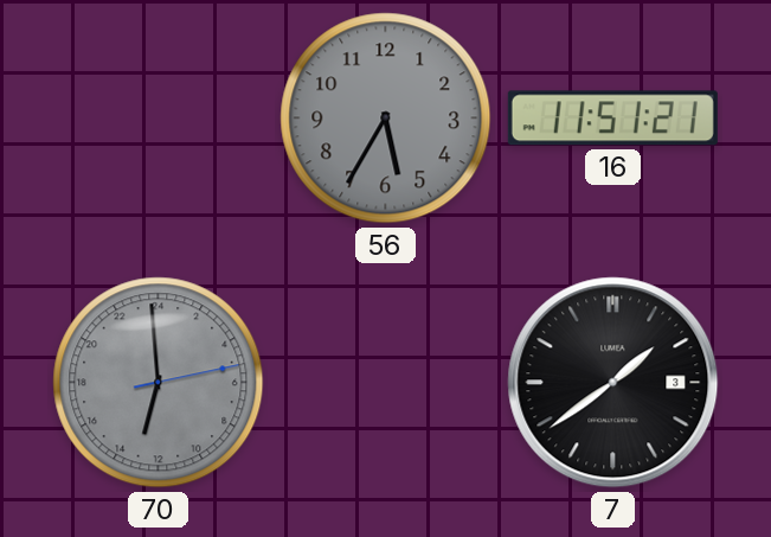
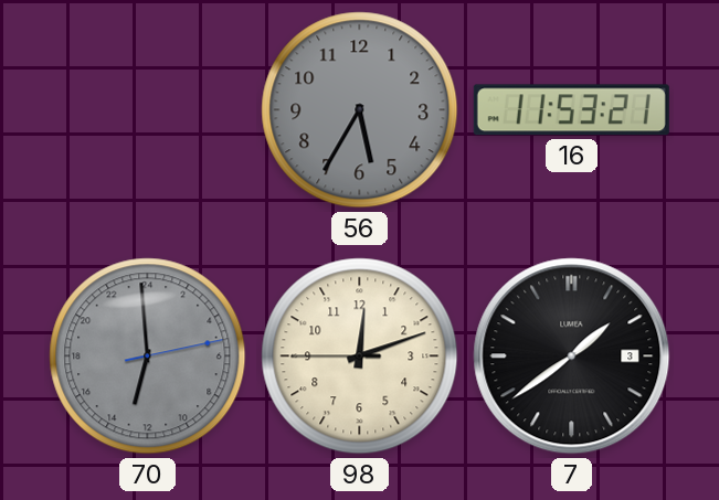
16: 11:51 -> 11:53 (571, 110)
98: none -> 12:11 (360, 357)
